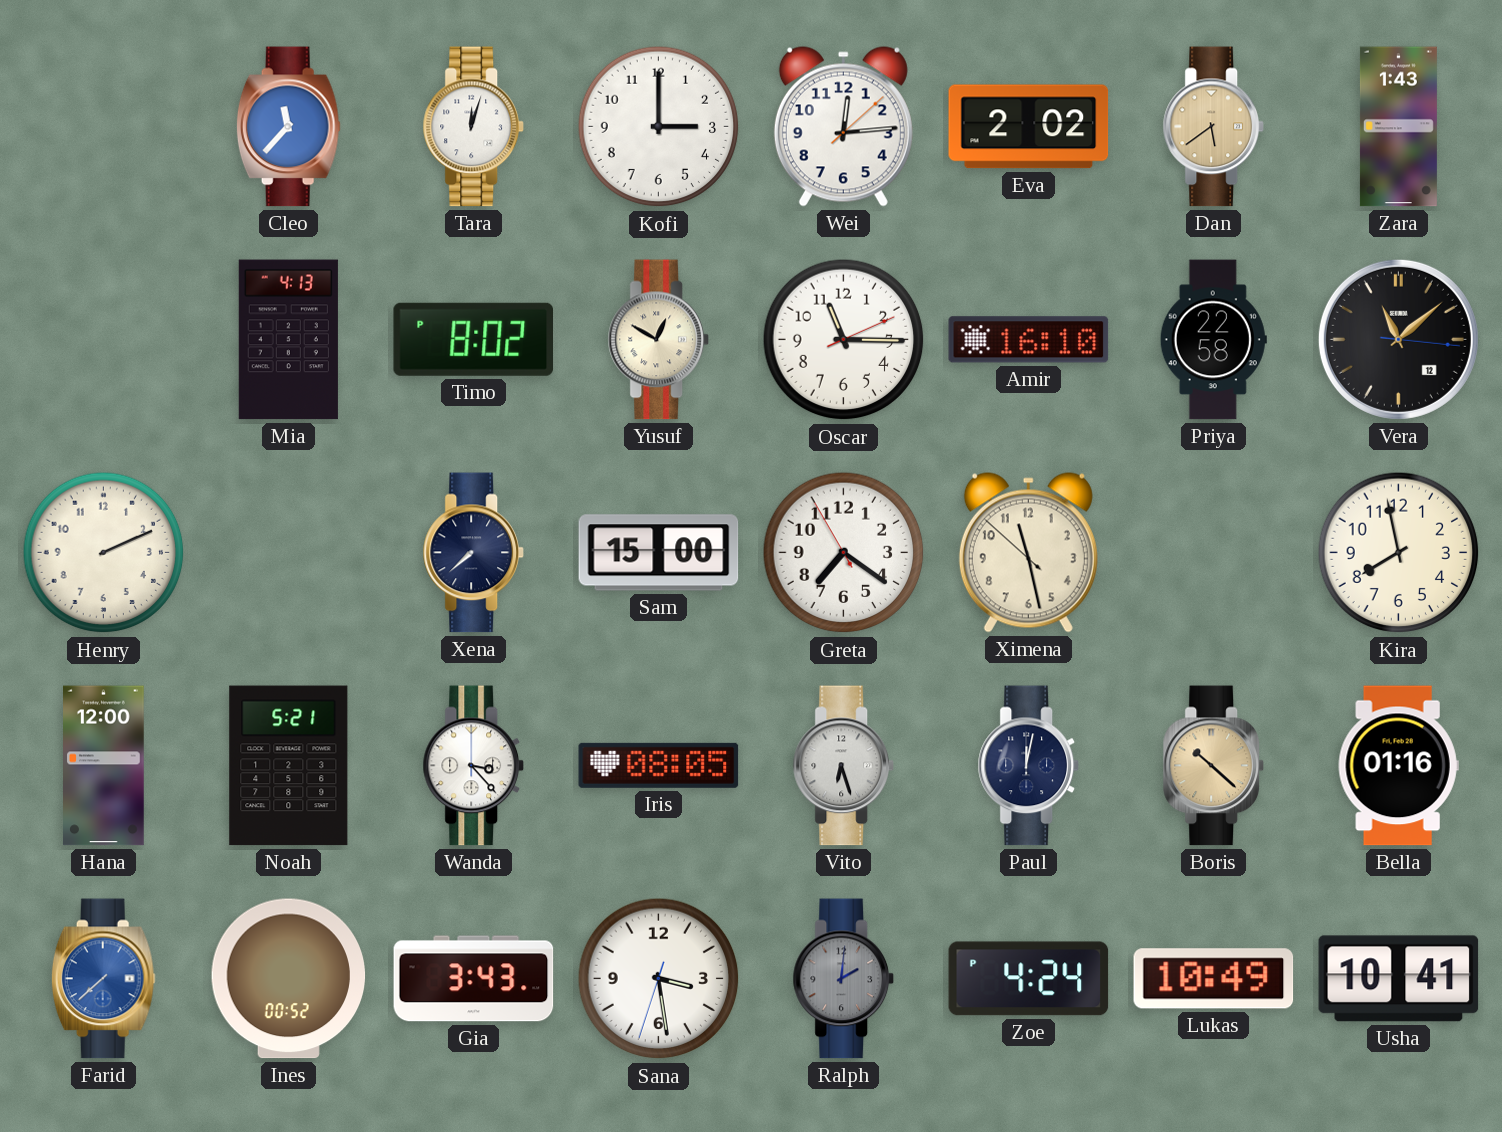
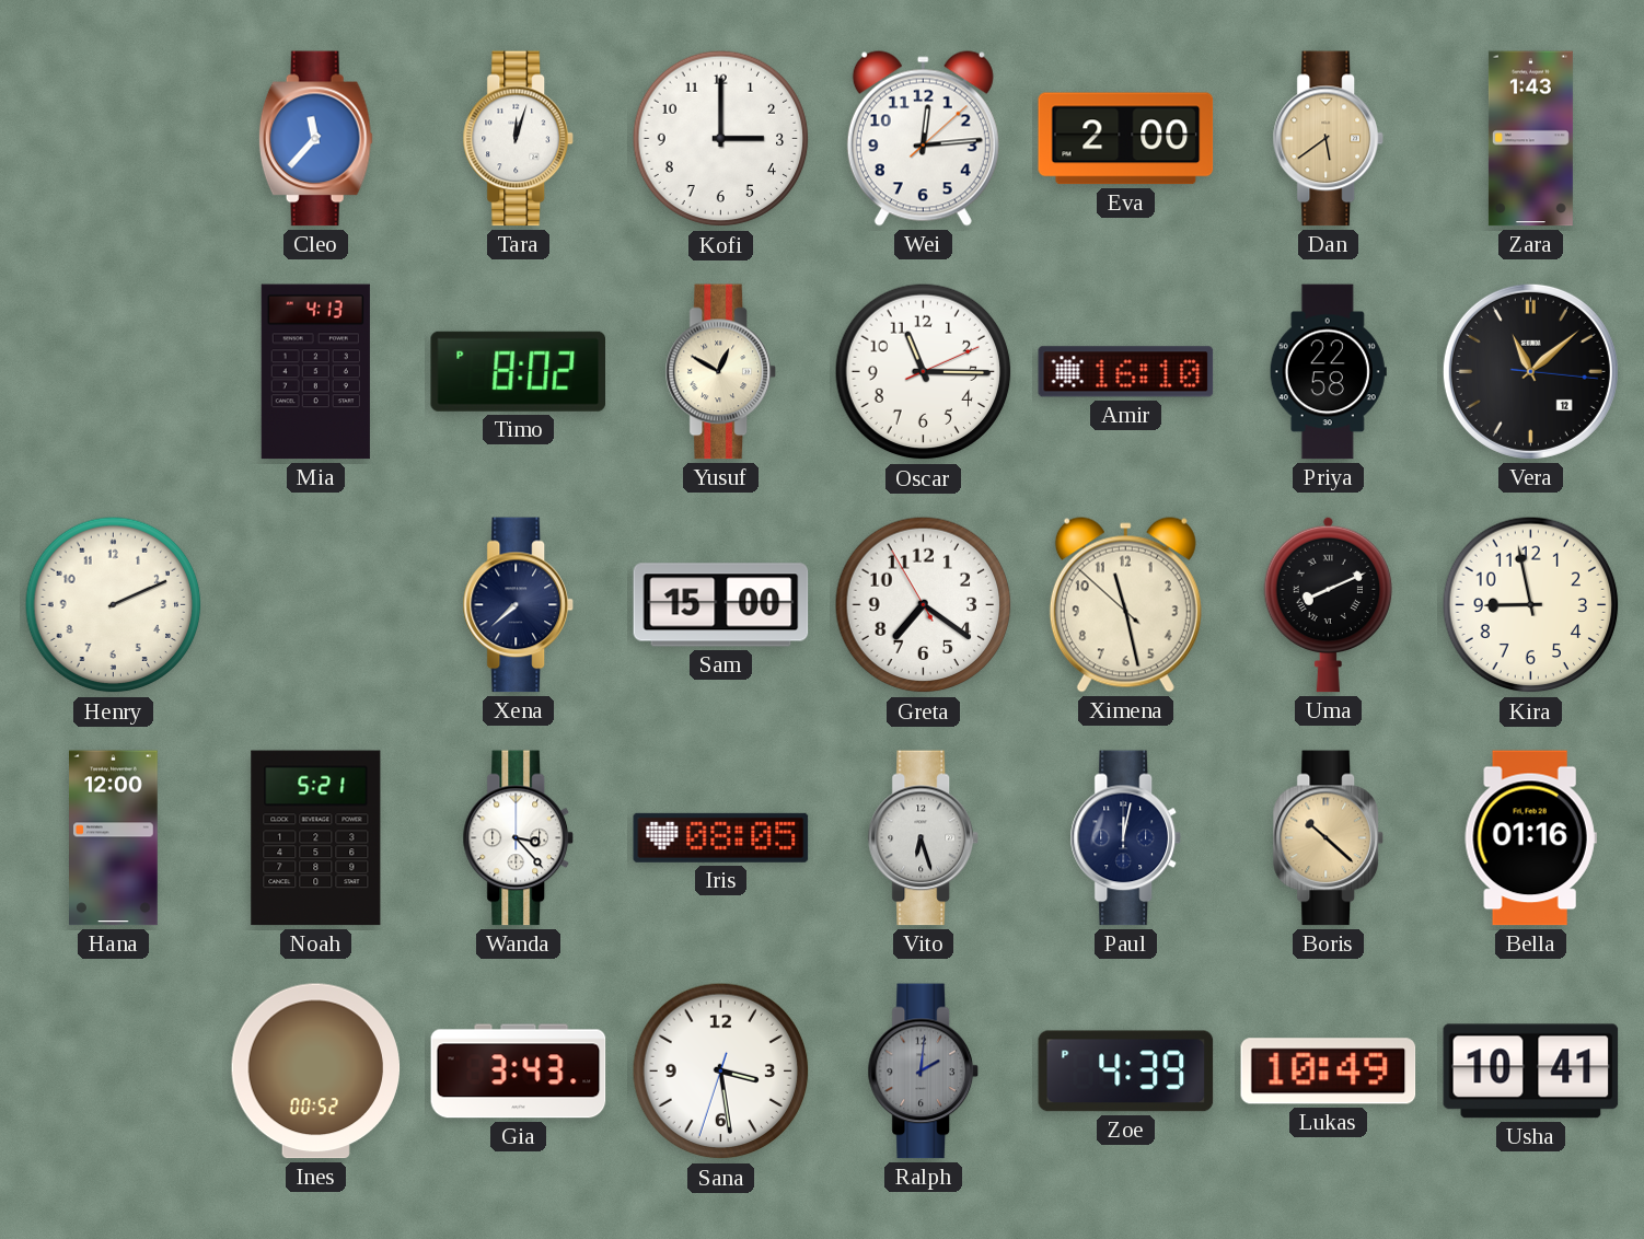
Eva: 2:02 -> 2:00 (1126, 139)
Uma: none -> 8:11 (1328, 604)
Kira: 7:58 -> 8:58 (1531, 605)
Farid: 7:38 -> none (103, 979)
Zoe: 4:24 -> 4:39 (1126, 1072)
